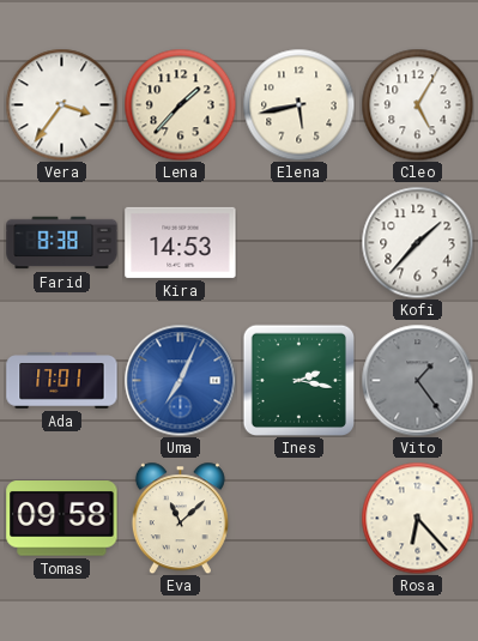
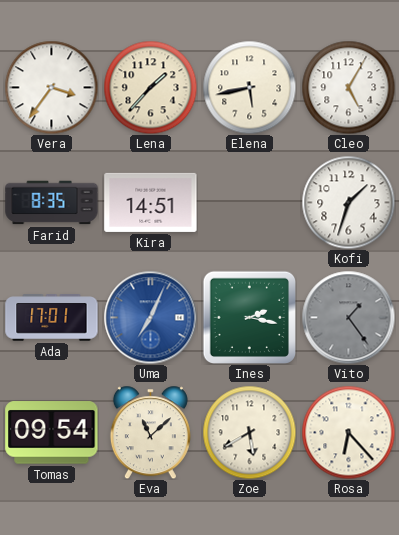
Farid: 8:38 -> 8:35 (52, 203)
Kira: 14:53 -> 14:51 (151, 202)
Kofi: 1:37 -> 1:33 (348, 202)
Tomas: 09:58 -> 09:54 (52, 433)
Zoe: none -> 5:40 (249, 432)
